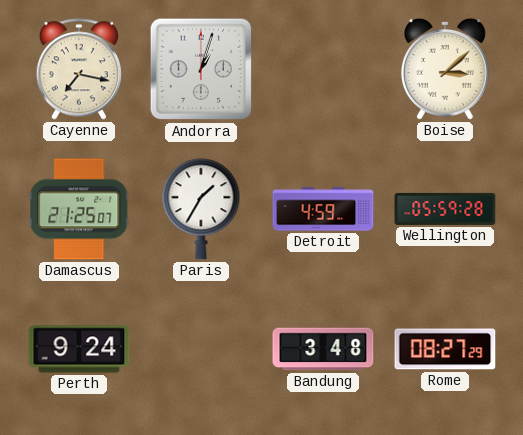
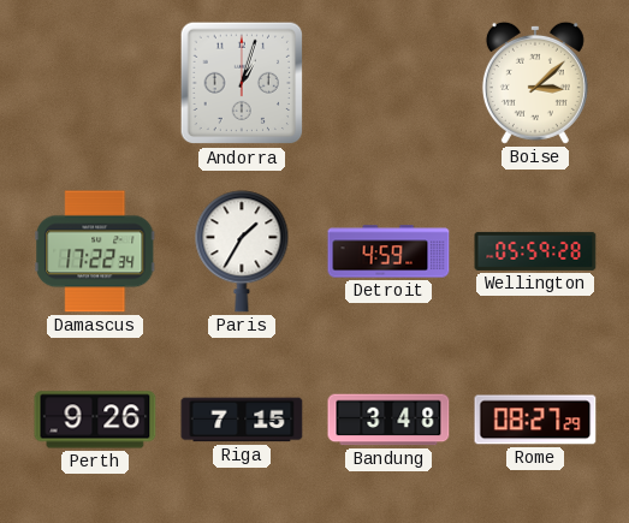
Cayenne: 7:17 -> none (79, 69)
Damascus: 21:25 -> 17:22 (95, 251)
Perth: 9:24 -> 9:26 (95, 420)
Riga: none -> 7:15 (242, 420)
